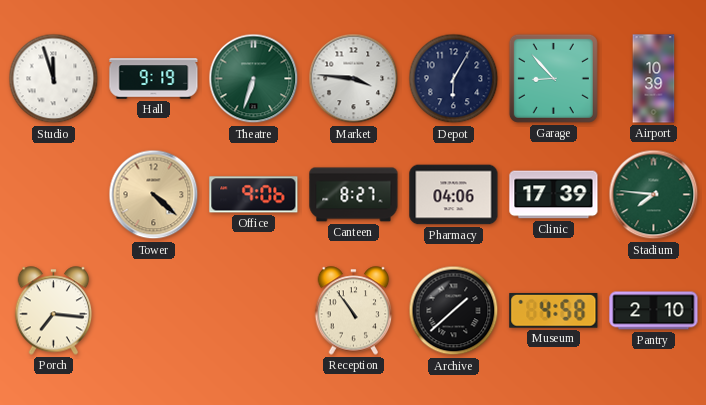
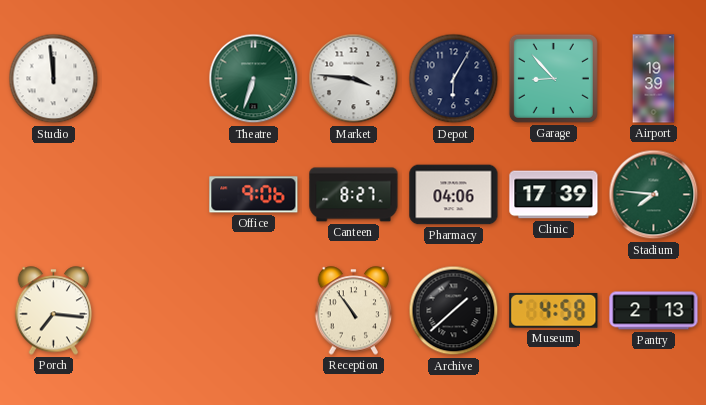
Studio: 11:57 -> 11:59 (54, 79)
Hall: 9:19 -> none (154, 79)
Airport: 10:39 -> 19:39 (654, 79)
Tower: 4:22 -> none (154, 195)
Pantry: 2:10 -> 2:13 (654, 311)
